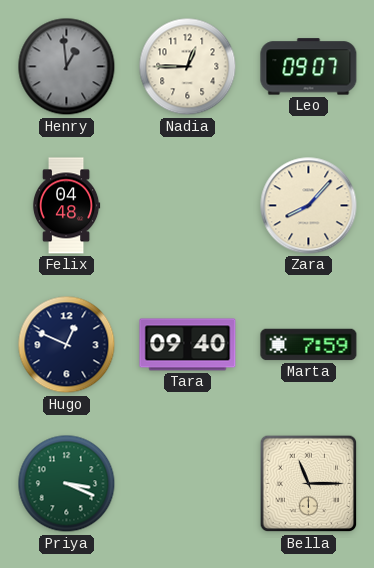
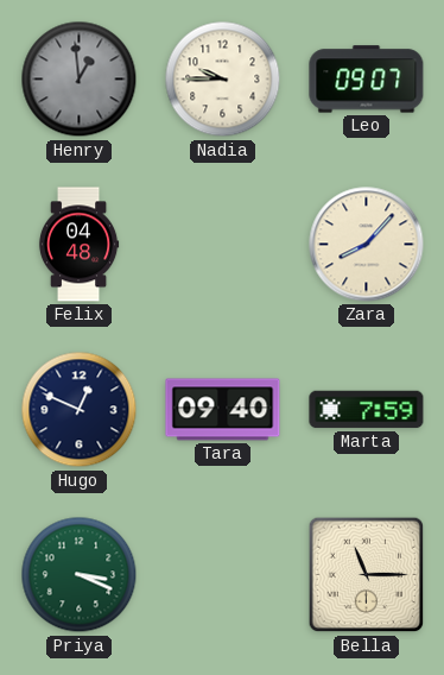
Nadia: 12:45 -> 9:45 (223, 80)
